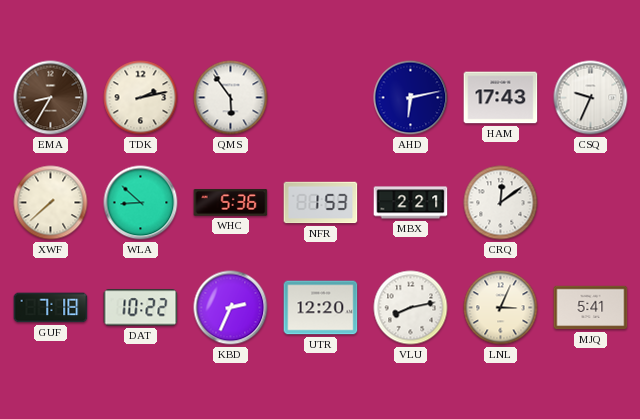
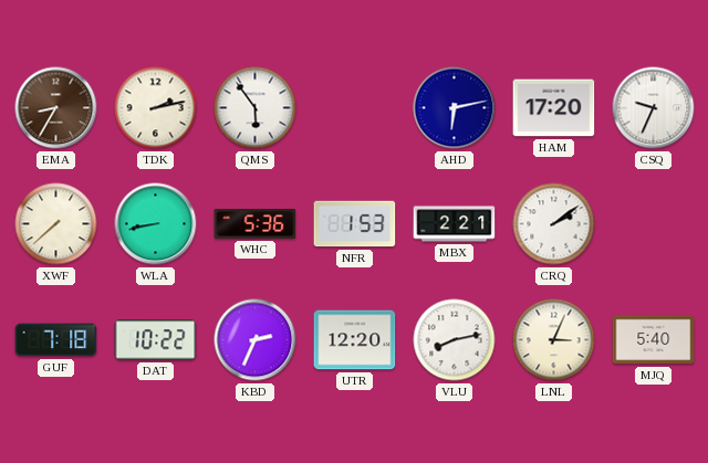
HAM: 17:43 -> 17:20 (554, 108)
WLA: 8:52 -> 8:43 (156, 224)
CRQ: 12:09 -> 2:09 (554, 224)
MJQ: 5:41 -> 5:40 (654, 340)
